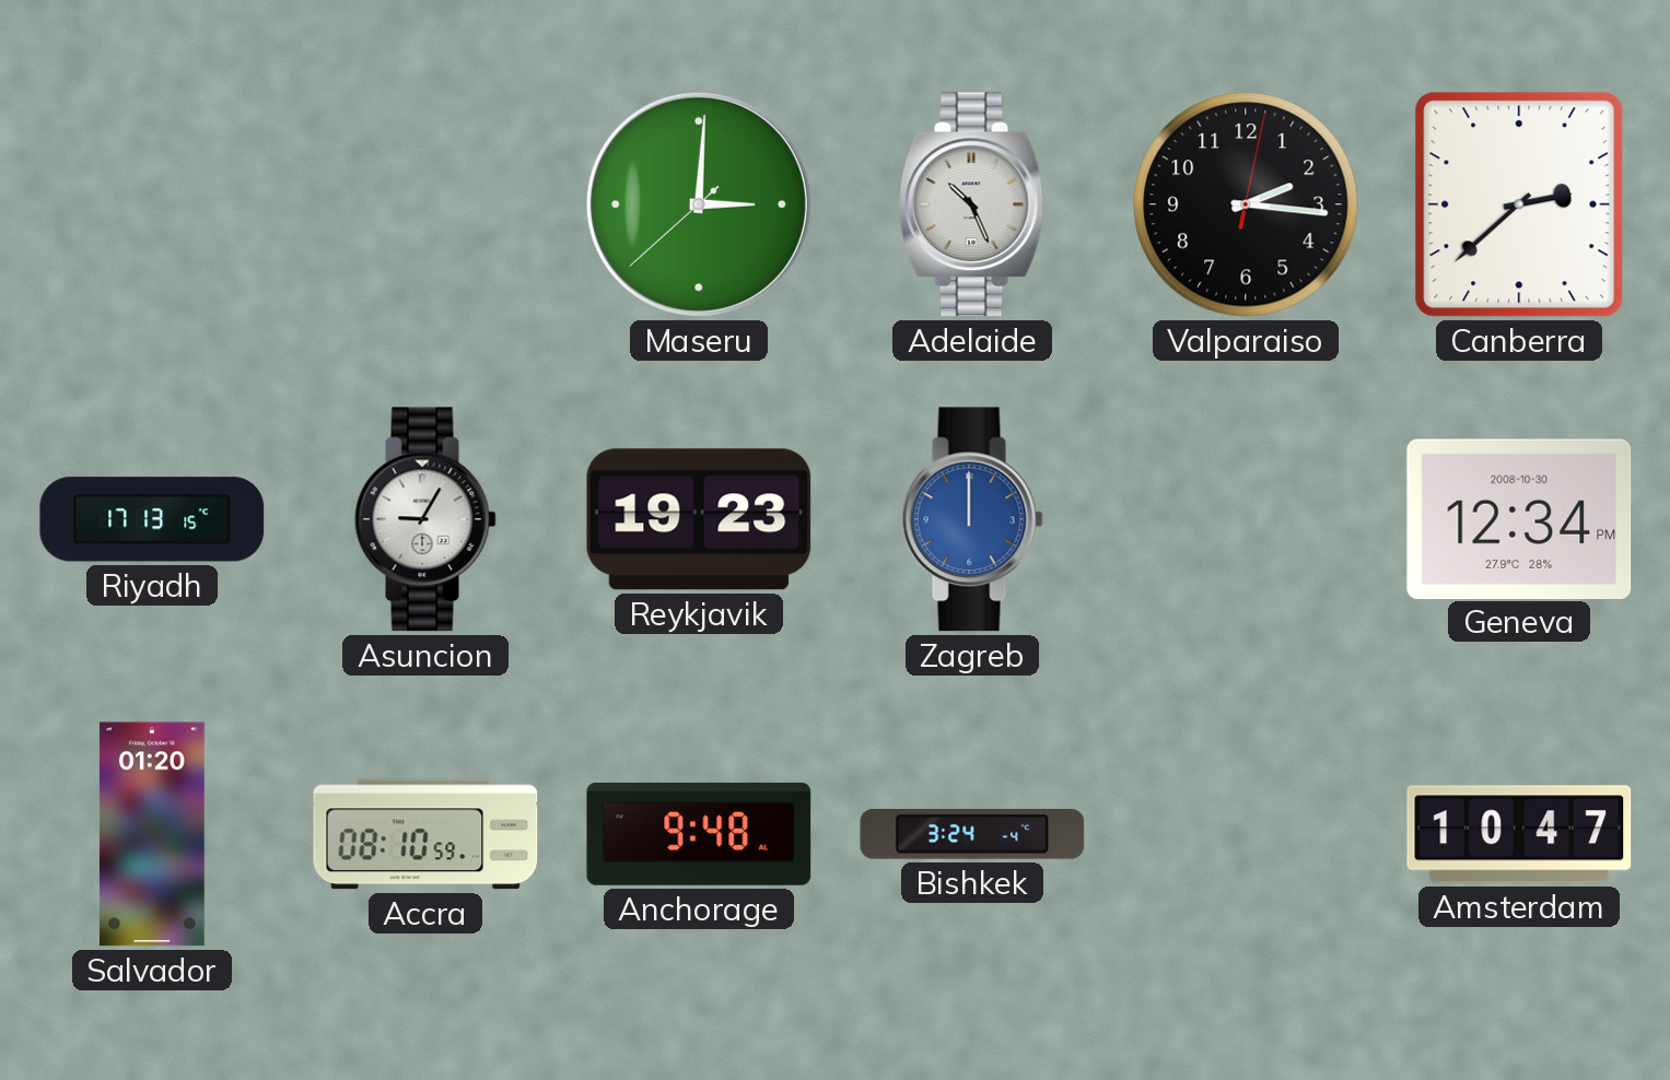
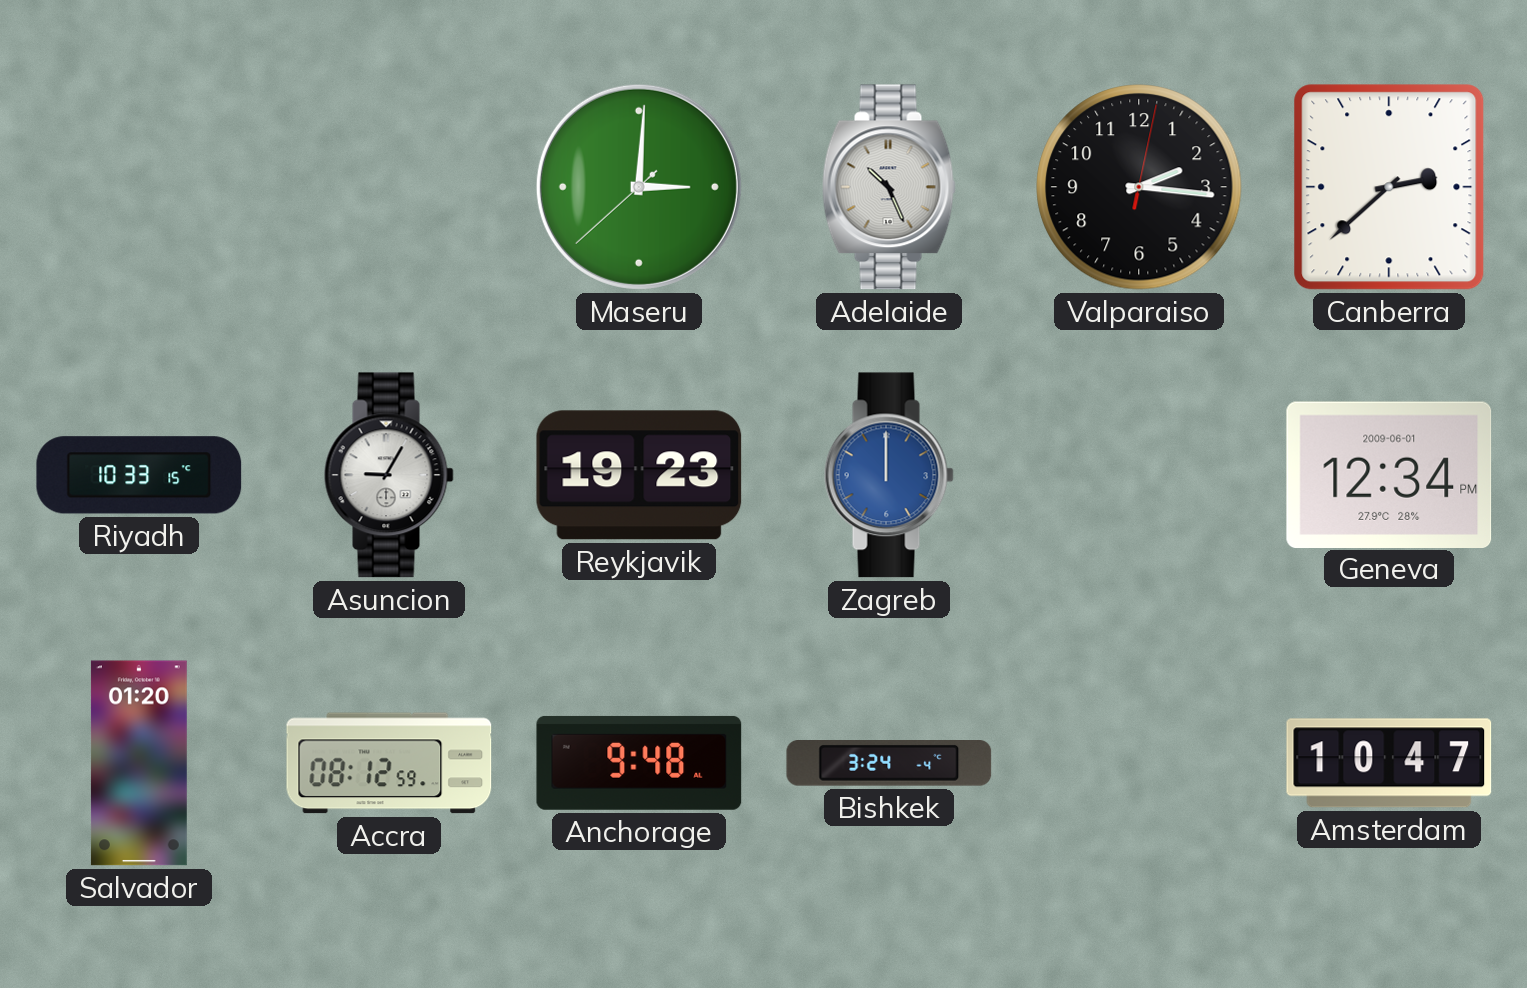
Riyadh: 17:13 -> 10:33 (139, 475)
Geneva date: 2008-10-30 -> 2009-06-01 (1389, 474)
Accra: 08:10 -> 08:12 (389, 763)
